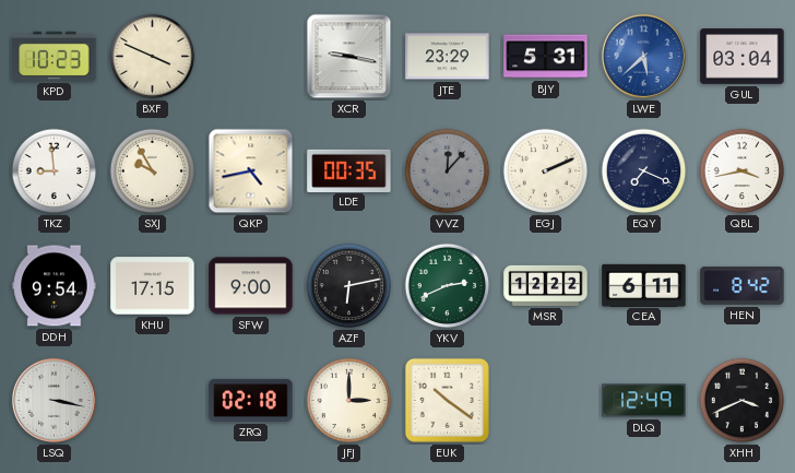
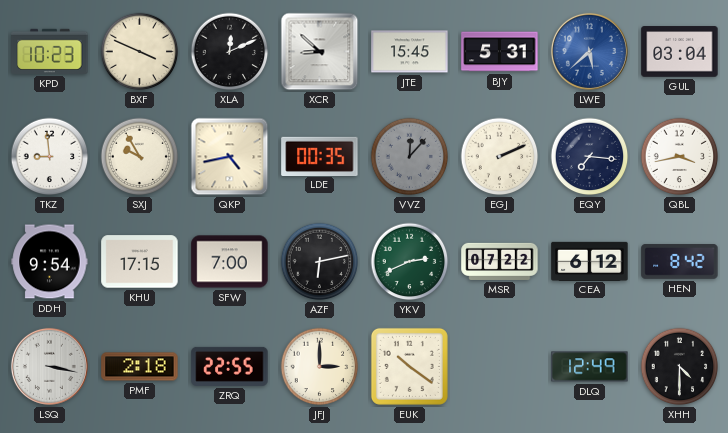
XLA: none -> 12:11 (230, 52)
XCR: 9:17 -> 8:52 (320, 52)
JTE: 23:29 -> 15:45 (410, 52)
EQY: 7:19 -> 7:16 (590, 157)
SFW: 9:00 -> 7:00 (230, 262)
MSR: 12:22 -> 07:22 (500, 261)
CEA: 6:11 -> 6:12 (590, 261)
PMF: none -> 2:18 (140, 367)
ZRQ: 02:18 -> 22:55 (230, 366)
XHH: 3:41 -> 4:30 (680, 367)
